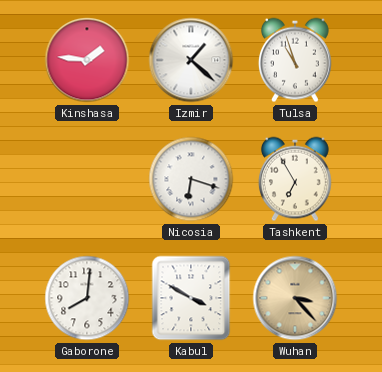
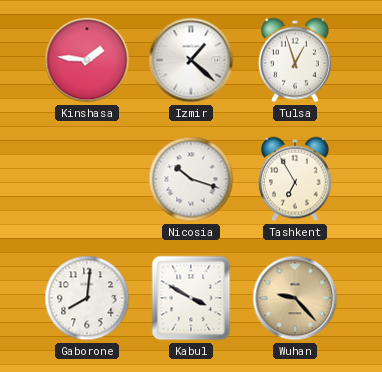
Tulsa: 10:57 -> 12:57 (295, 60)
Nicosia: 6:18 -> 10:18 (191, 179)
Wuhan: 3:23 -> 9:23 (295, 298)
